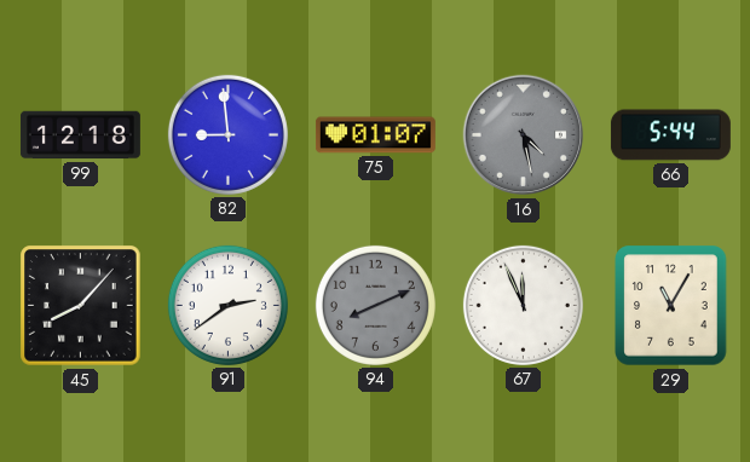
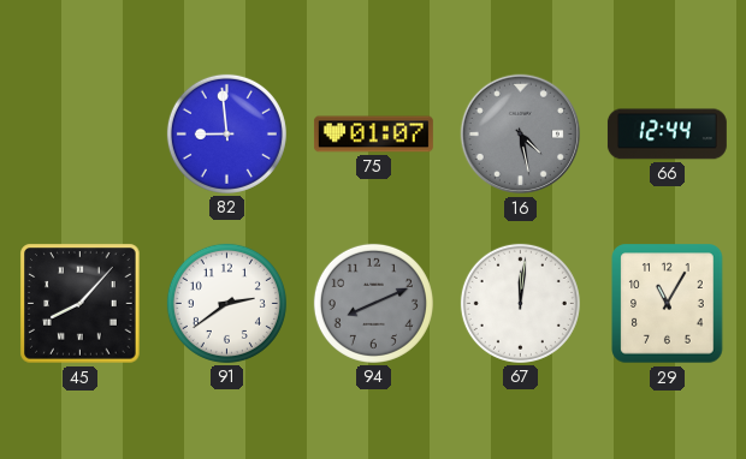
99: 12:18 -> none (80, 135)
66: 5:44 -> 12:44 (667, 135)
67: 11:56 -> 12:01 (520, 303)
